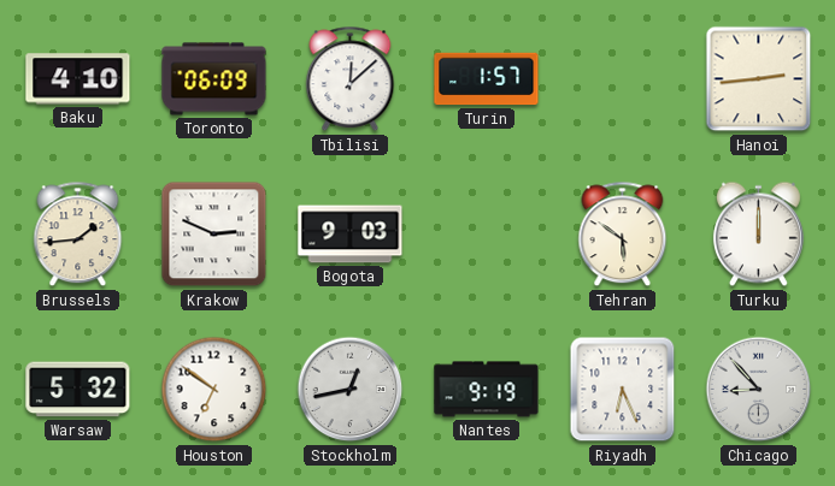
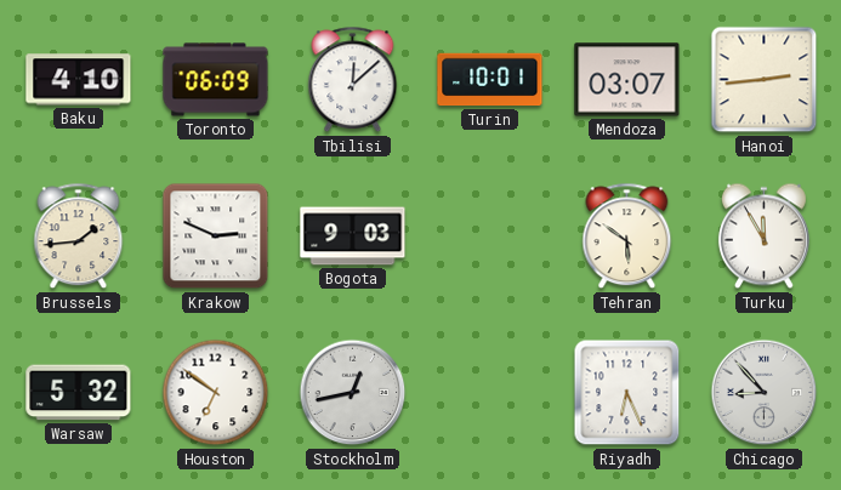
Turin: 1:57 -> 10:01 (490, 80)
Mendoza: none -> 03:07 (627, 80)
Turku: 12:00 -> 11:55 (763, 237)
Nantes: 9:19 -> none (487, 390)
